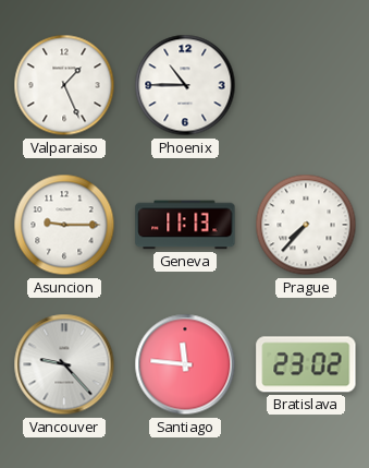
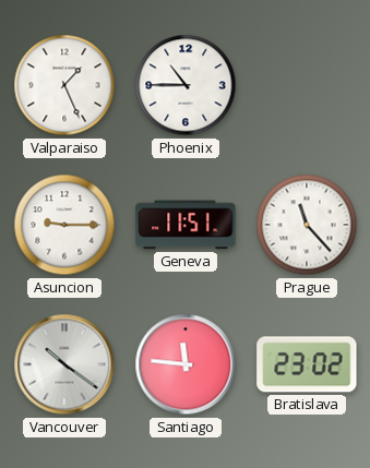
Geneva: 11:13 -> 11:51 (186, 225)
Prague: 7:37 -> 11:23 (307, 225)
Vancouver: 9:23 -> 10:21 (64, 364)
